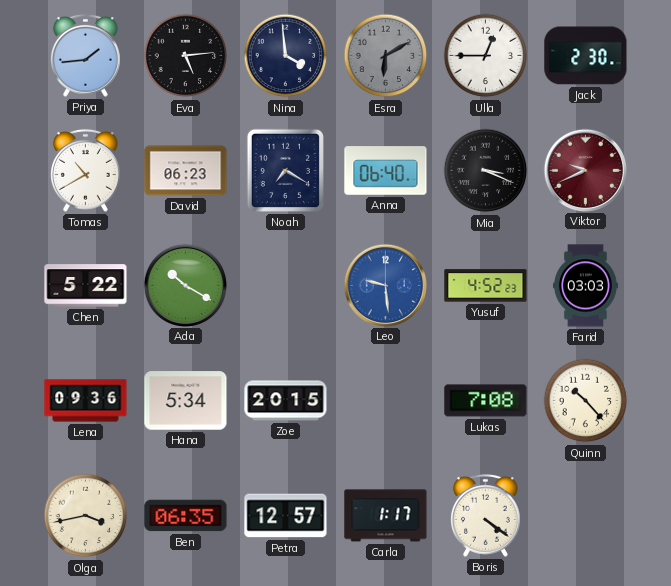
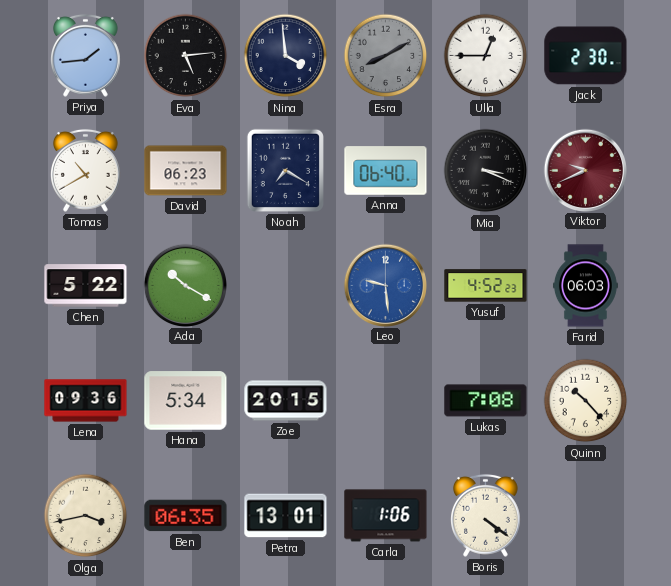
Esra: 6:10 -> 8:10 (386, 56)
Farid: 03:03 -> 06:03 (585, 286)
Petra: 12:57 -> 13:01 (286, 516)
Carla: 1:17 -> 1:06 (386, 516)
